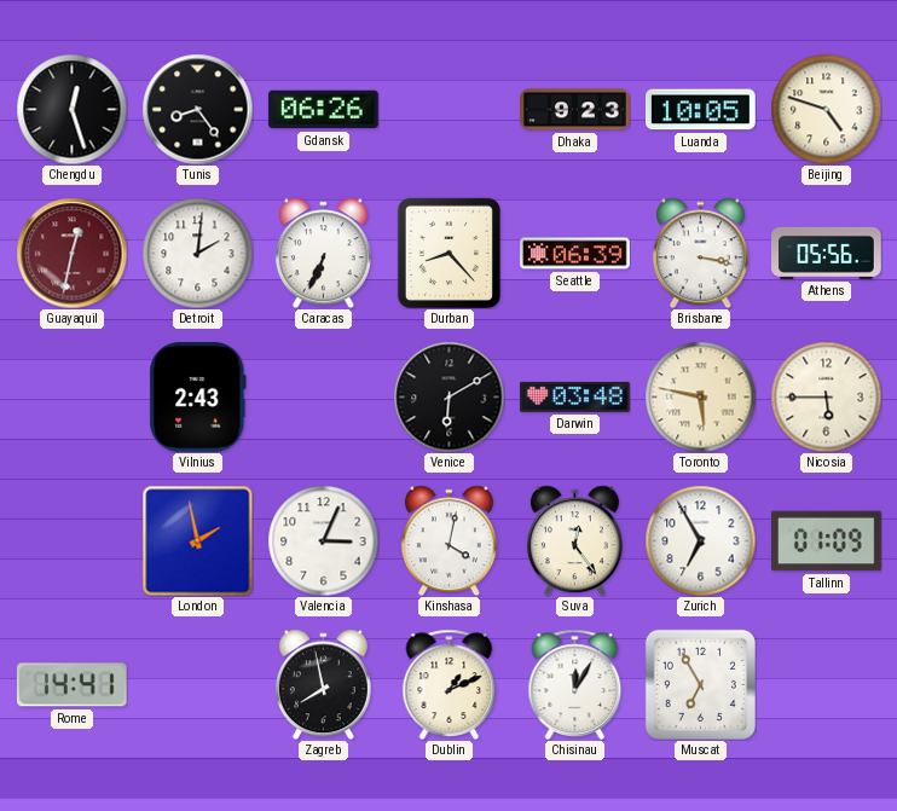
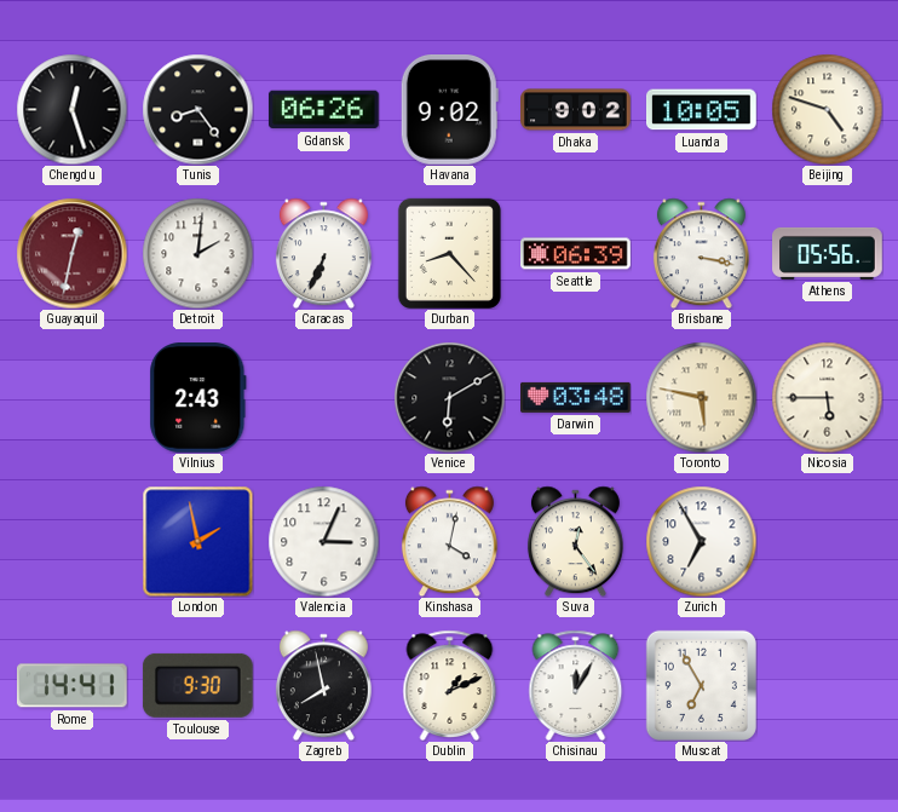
Havana: none -> 9:02 (449, 110)
Dhaka: 9:23 -> 9:02 (576, 110)
Tallinn: 01:09 -> none (827, 541)
Toulouse: none -> 9:30 (197, 685)
